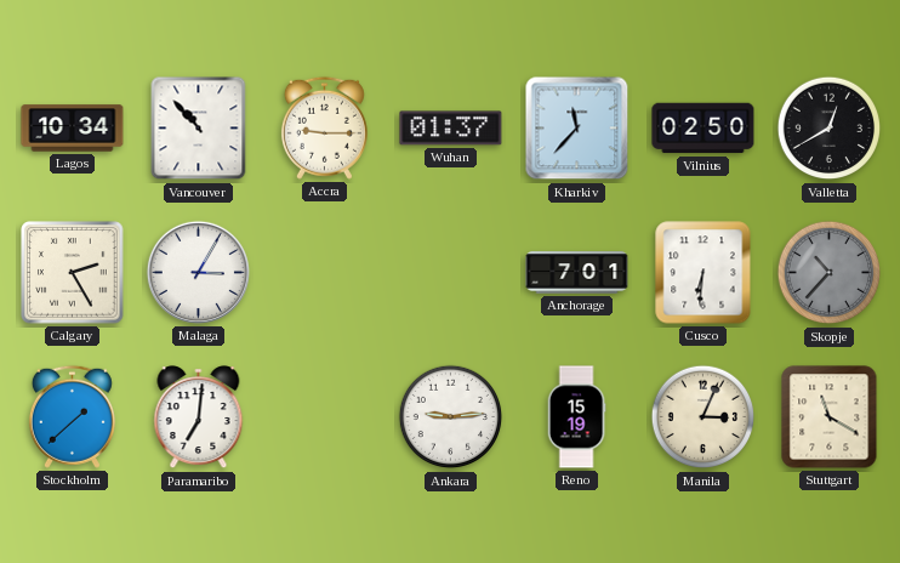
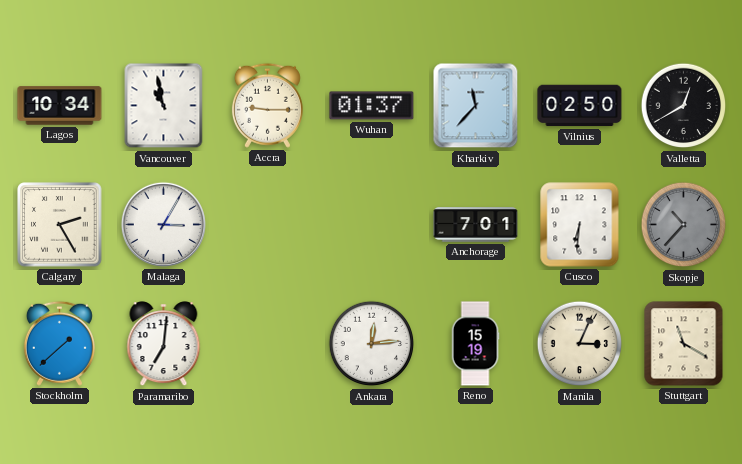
Vancouver: 10:53 -> 10:58 (164, 106)
Ankara: 9:14 -> 12:14 (372, 344)
